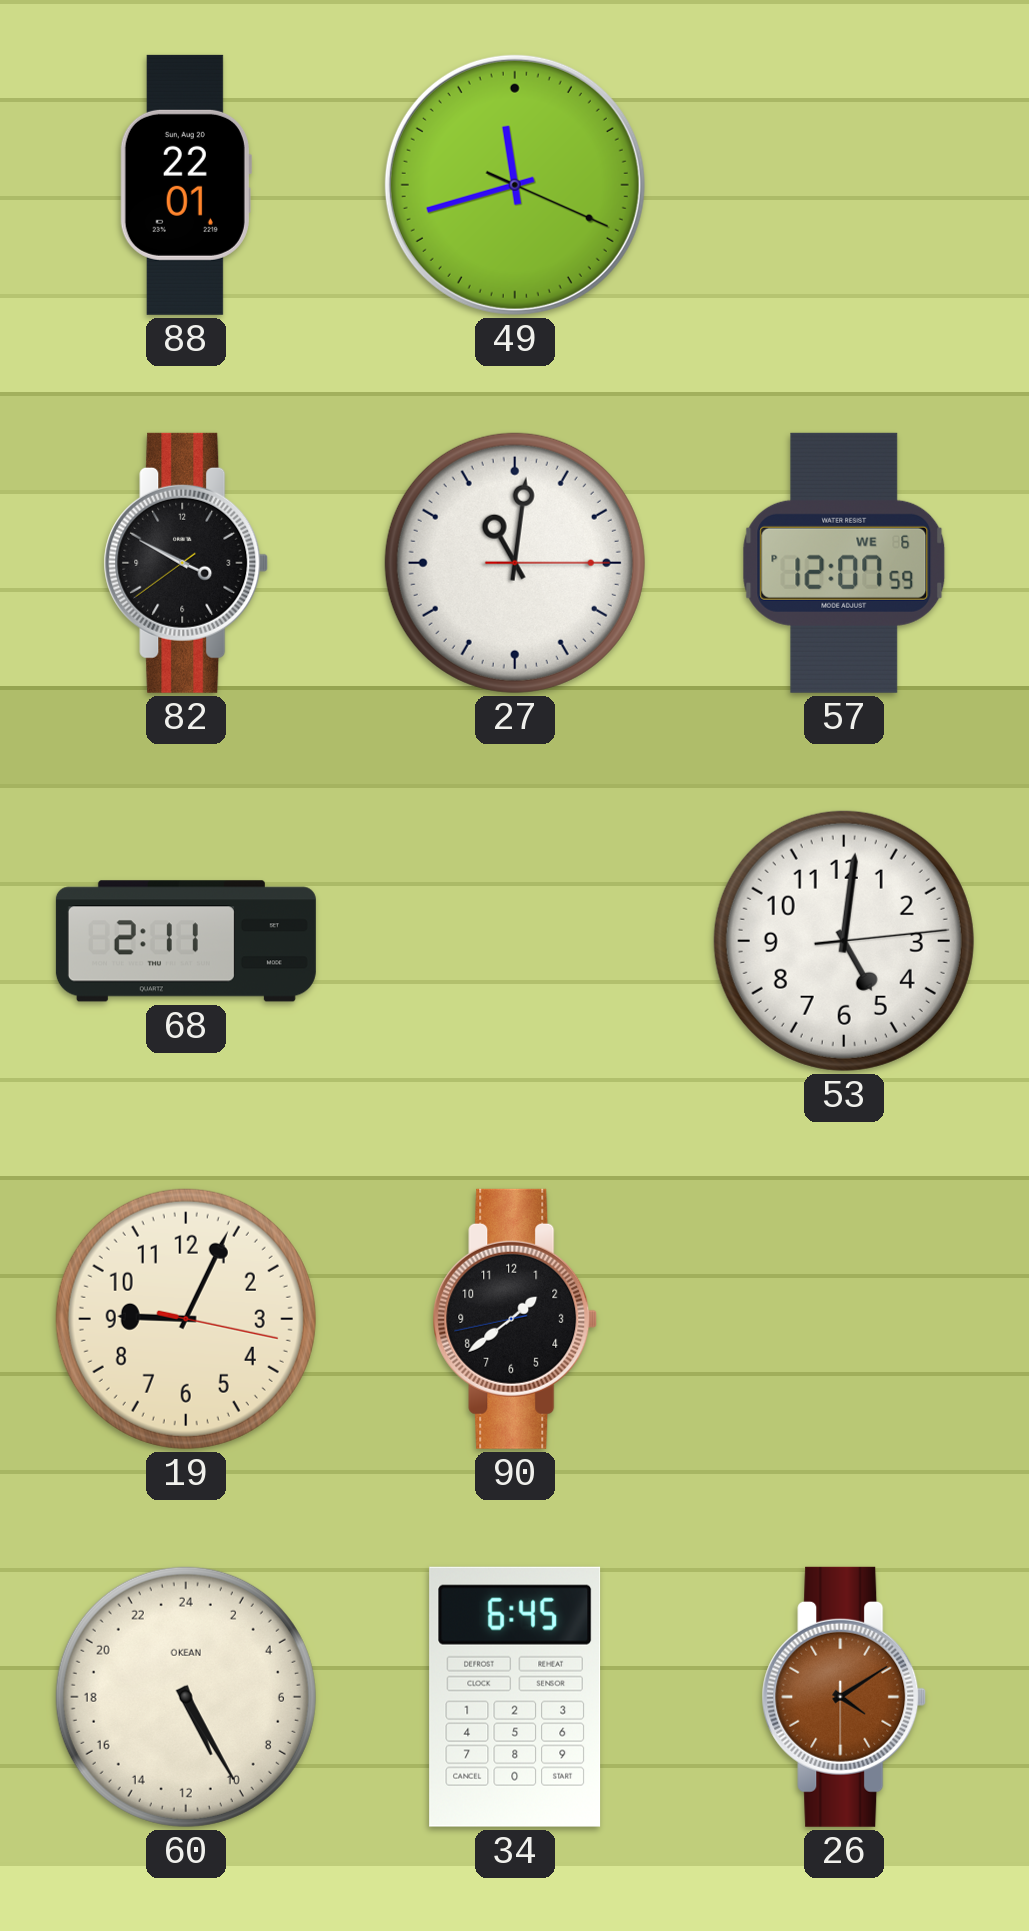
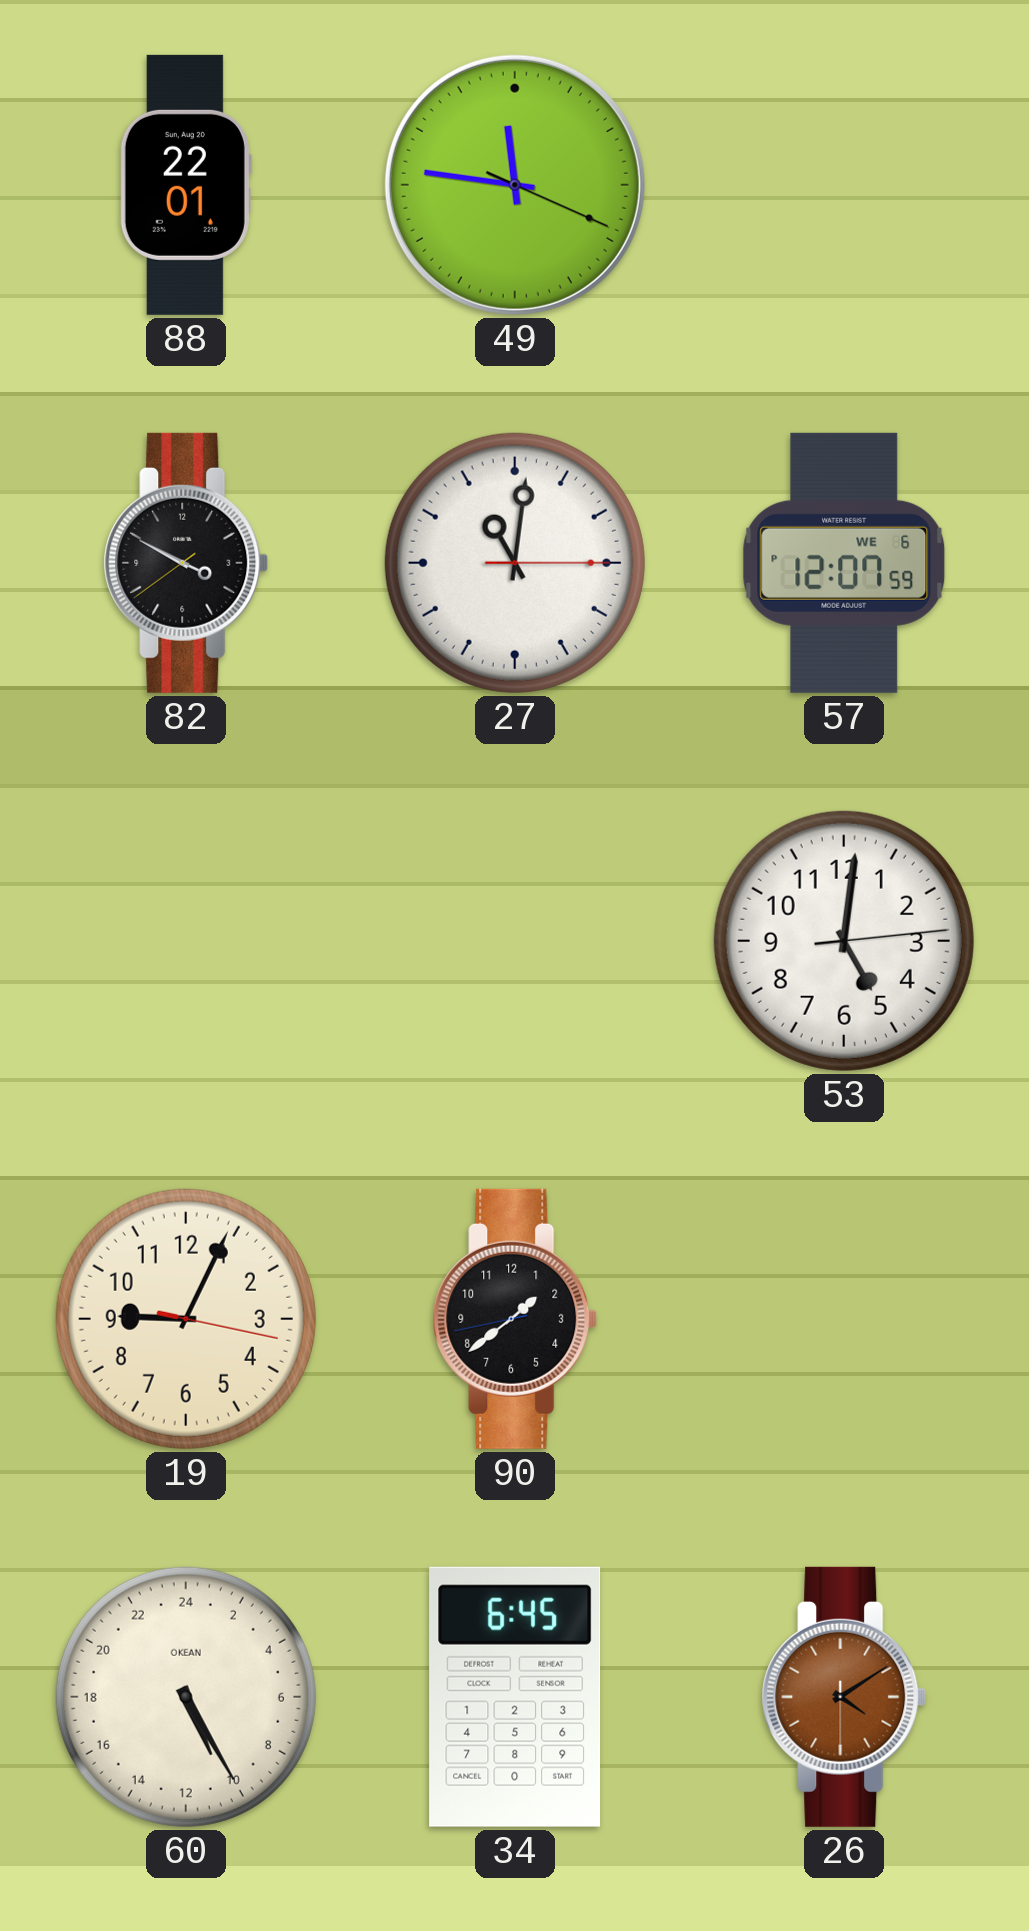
49: 11:42 -> 11:46 (515, 185)
68: 2:11 -> none (186, 941)
